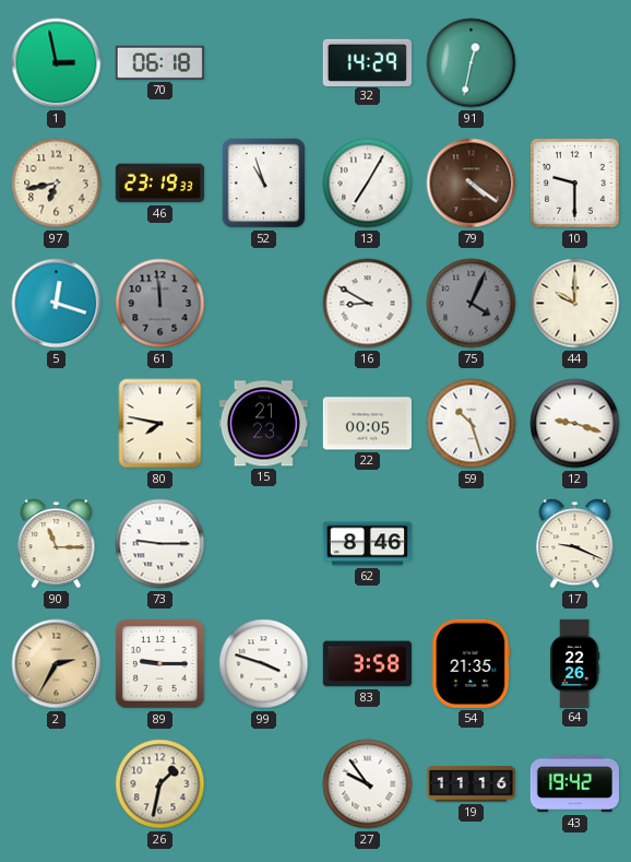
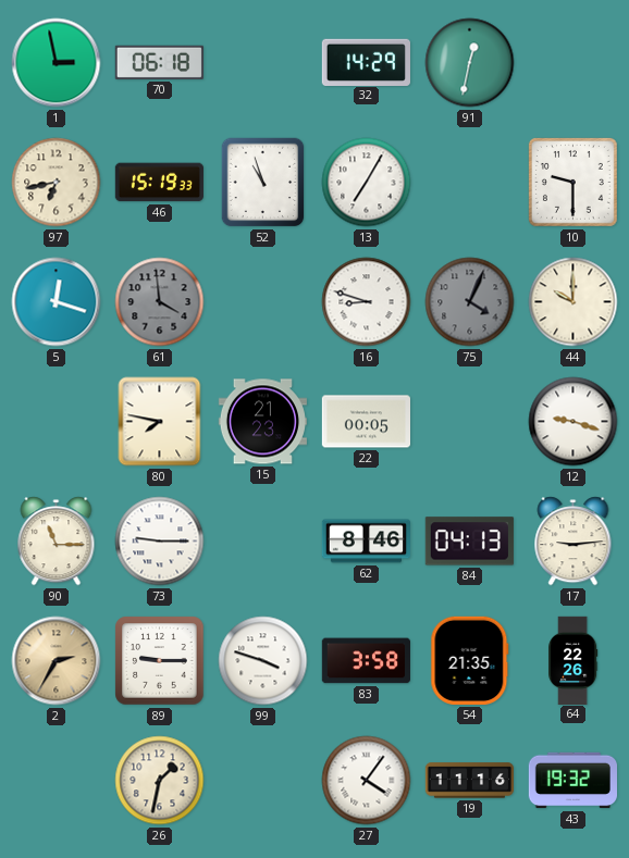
46: 23:19 -> 15:19 (159, 183)
79: 4:21 -> none (472, 184)
61: 11:59 -> 3:59 (160, 302)
16: 8:50 -> 8:48 (367, 302)
59: 10:27 -> none (472, 424)
84: none -> 04:13 (469, 542)
17: 9:19 -> 9:14 (573, 542)
27: 9:54 -> 4:06 (367, 781)
43: 19:42 -> 19:32 (572, 781)
